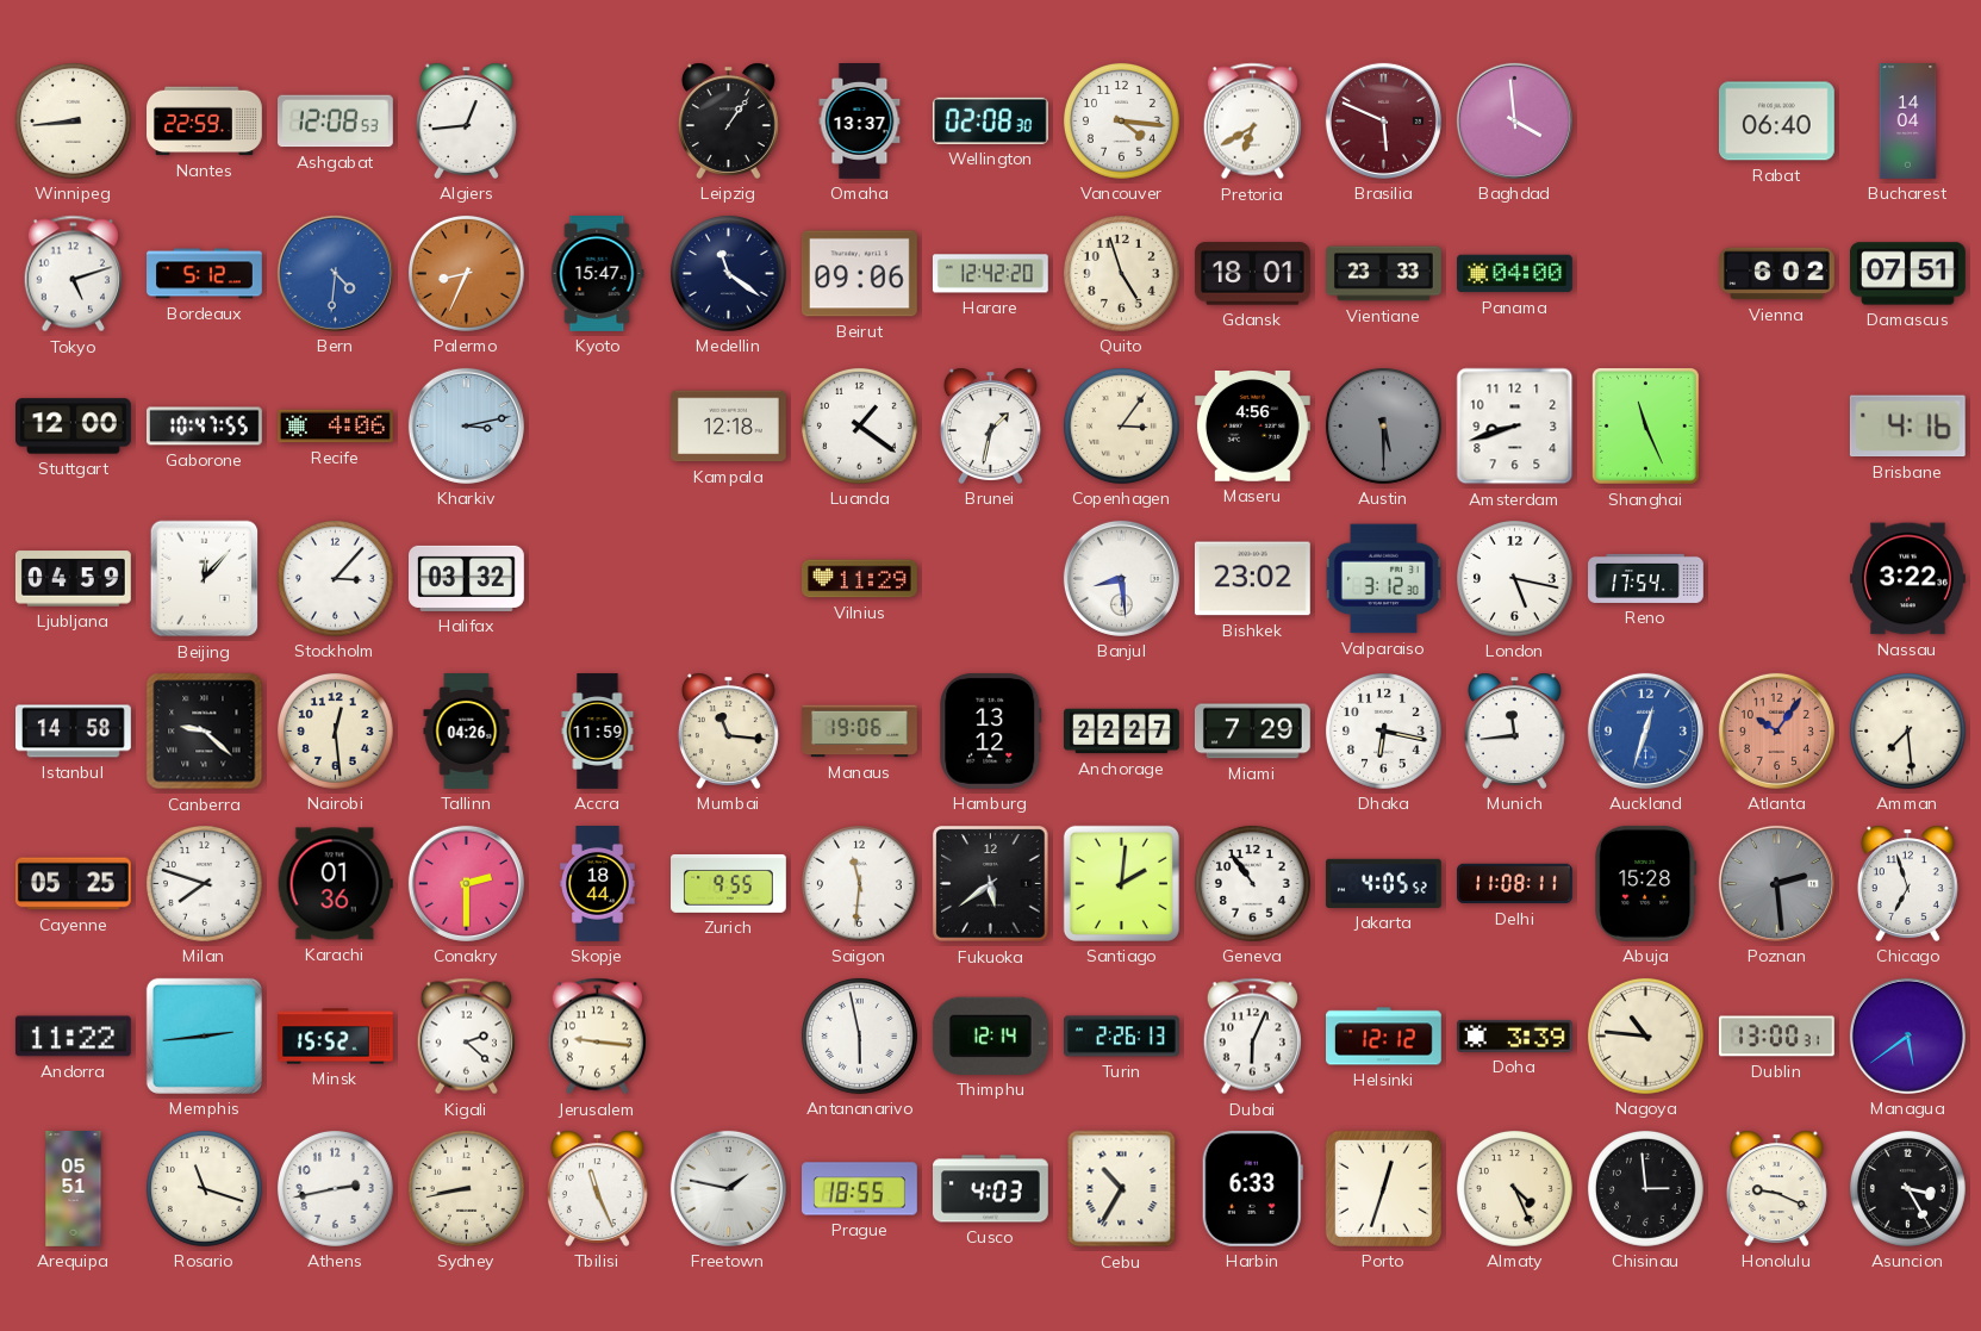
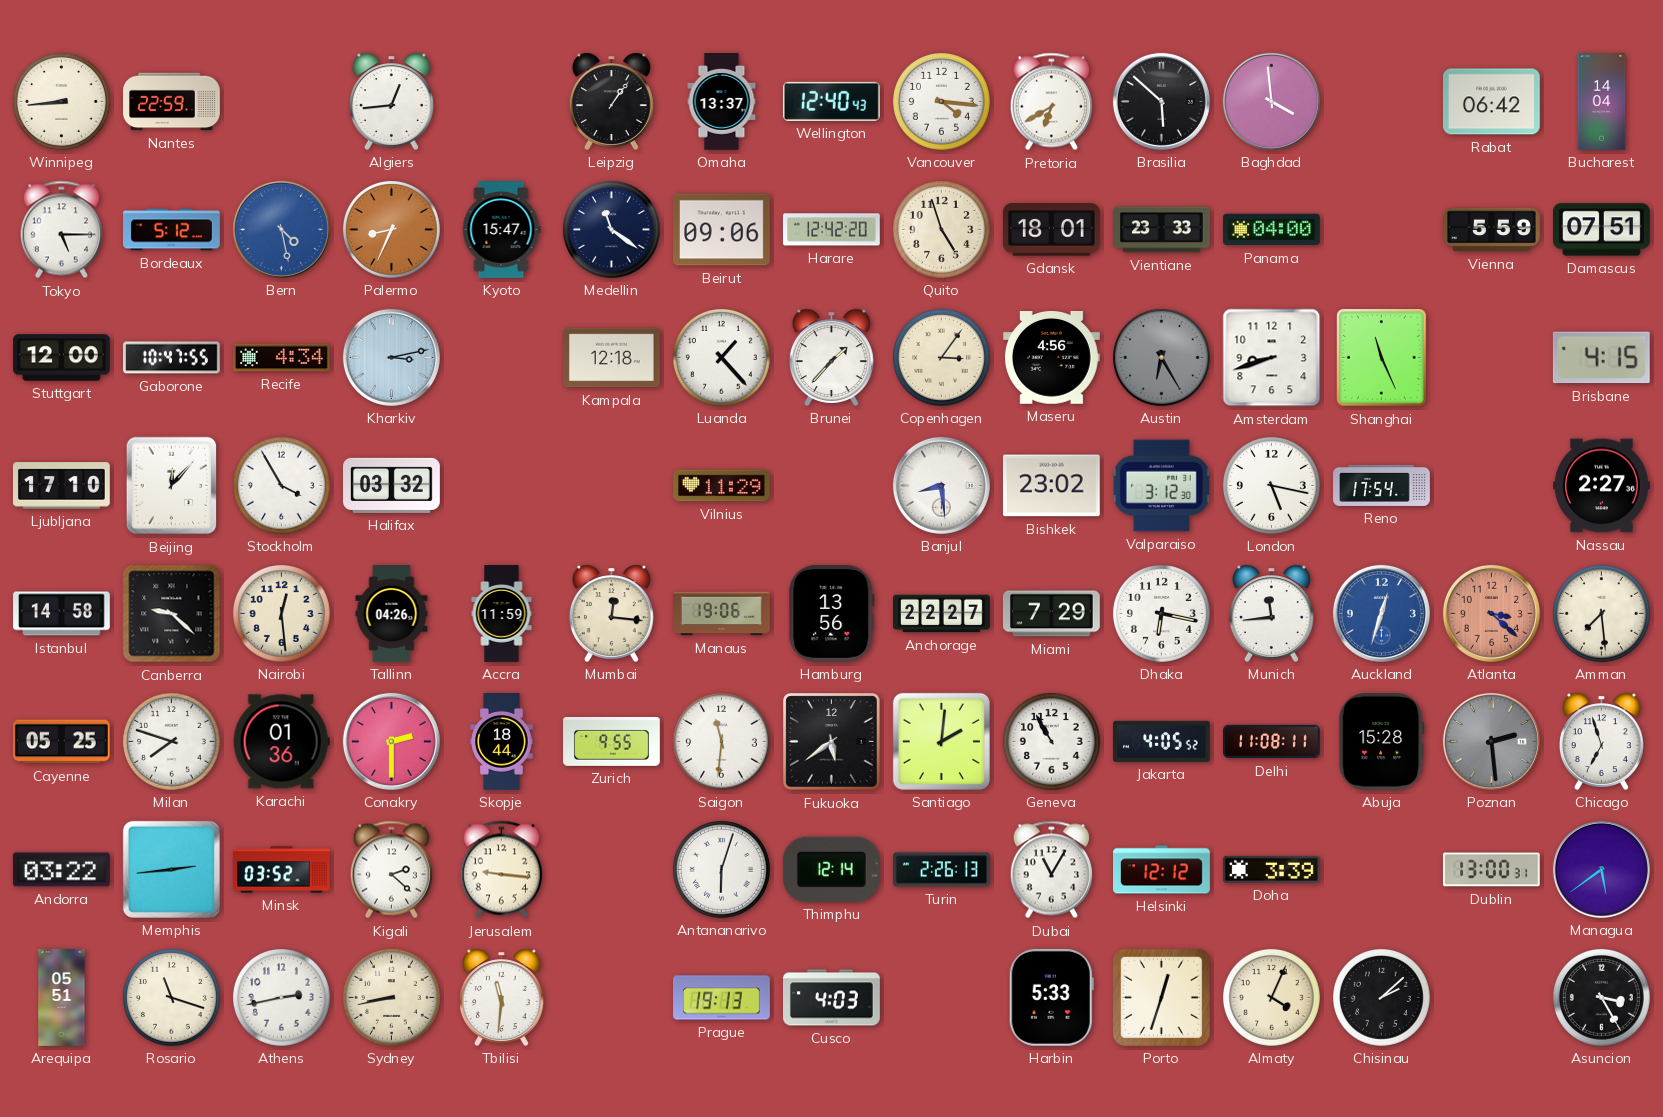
Ashgabat: 12:08 -> none (336, 122)
Wellington: 02:08 -> 12:40 (831, 101)
Brasilia: 5:49 -> 5:52 (1161, 101)
Brasilia dial: burgundy -> black (1161, 101)
Rabat: 06:40 -> 06:42 (1491, 102)
Tokyo: 5:12 -> 5:15 (61, 230)
Bern: 4:31 -> 4:28 (281, 229)
Vienna: 6:02 -> 5:59 (1492, 230)
Recife: 4:06 -> 4:34 (282, 358)
Luanda: 1:21 -> 1:23 (721, 357)
Brunei: 1:32 -> 1:37 (831, 357)
Austin: 5:30 -> 6:25 (1161, 357)
Brisbane: 4:16 -> 4:15 (1601, 358)
Ljubljana: 04:59 -> 17:10 (62, 486)
Stockholm: 3:07 -> 3:55 (281, 485)
Nassau: 3:22 -> 2:27 (1602, 486)
Mumbai: 11:16 -> 12:16 (611, 613)
Hamburg: 13:12 -> 13:56 (832, 613)
Atlanta: 10:06 -> 3:22 (1491, 613)
Geneva: 10:54 -> 10:55 (1051, 741)
Andorra: 11:22 -> 03:22 (61, 870)
Minsk: 15:52 -> 03:52 (282, 870)
Antananarivo: 5:58 -> 6:03 (721, 869)
Dubai: 6:04 -> 11:05 (1051, 870)
Nagoya: 10:46 -> none (1645, 1035)
Tbilisi: 11:26 -> 11:31 (501, 997)
Freetown: 1:47 -> none (728, 1188)
Prague: 18:55 -> 19:13 (722, 998)
Cebu: 10:35 -> none (1122, 1189)
Harbin: 6:33 -> 5:33 (1051, 997)
Almaty: 4:26 -> 4:04 (1271, 997)
Chisinau: 2:59 -> 2:08 (1381, 997)
Honolulu: 9:19 -> none (1776, 1188)
